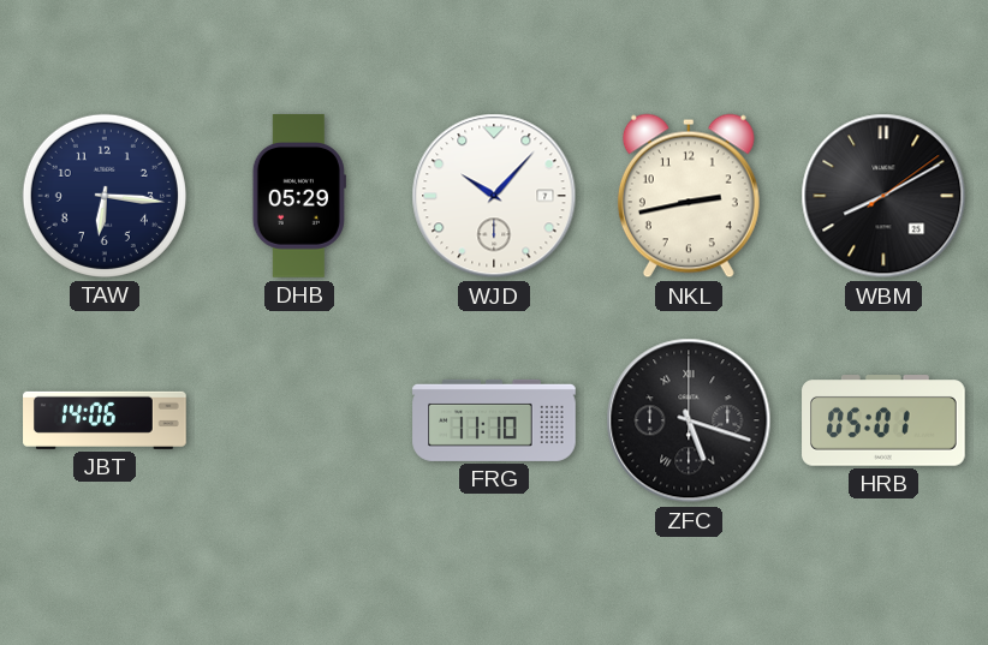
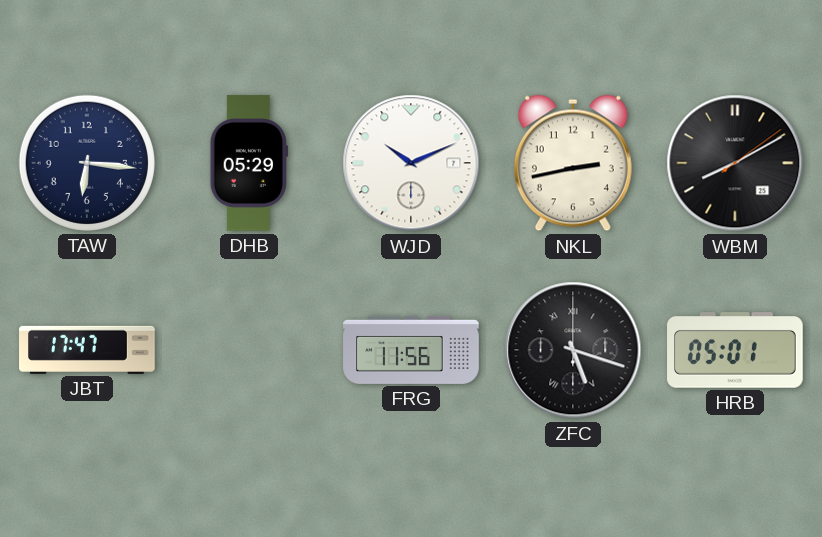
WJD: 10:07 -> 10:11 (411, 163)
JBT: 14:06 -> 17:47 (87, 350)
FRG: 11:10 -> 11:56 (411, 350)
